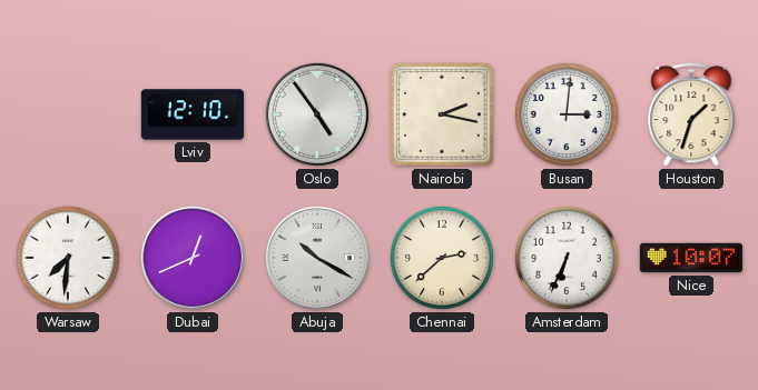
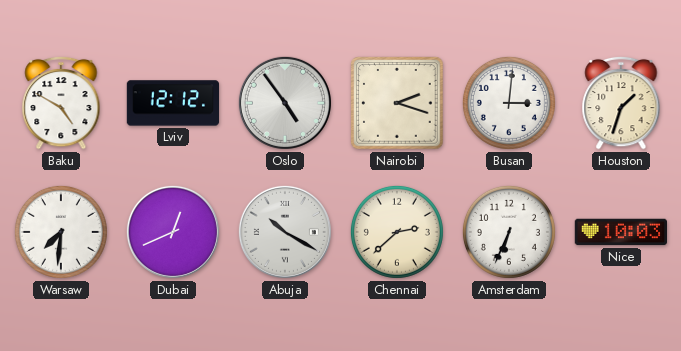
Baku: none -> 4:50 (61, 103)
Lviv: 12:10 -> 12:12 (173, 103)
Nairobi: 2:17 -> 2:18 (397, 103)
Nice: 10:07 -> 10:03 (621, 232)
